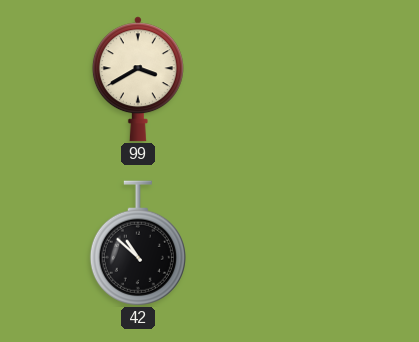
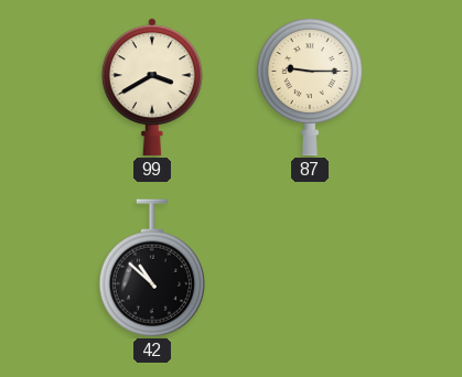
87: none -> 9:15 (310, 87)
